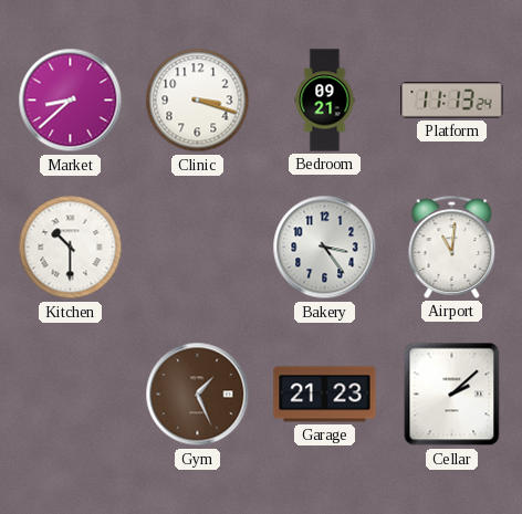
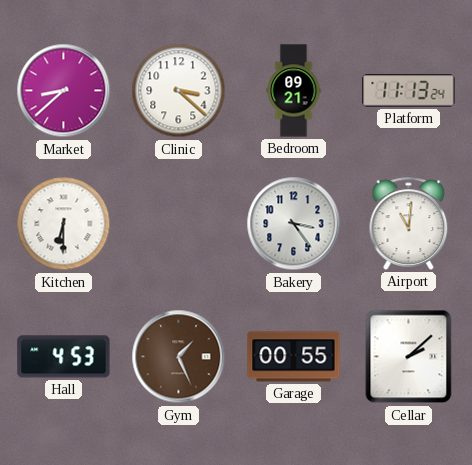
Clinic: 3:18 -> 3:22 (179, 91)
Kitchen: 10:30 -> 6:30 (64, 224)
Hall: none -> 4:53 (64, 357)
Garage: 21:23 -> 00:55 (294, 357)
